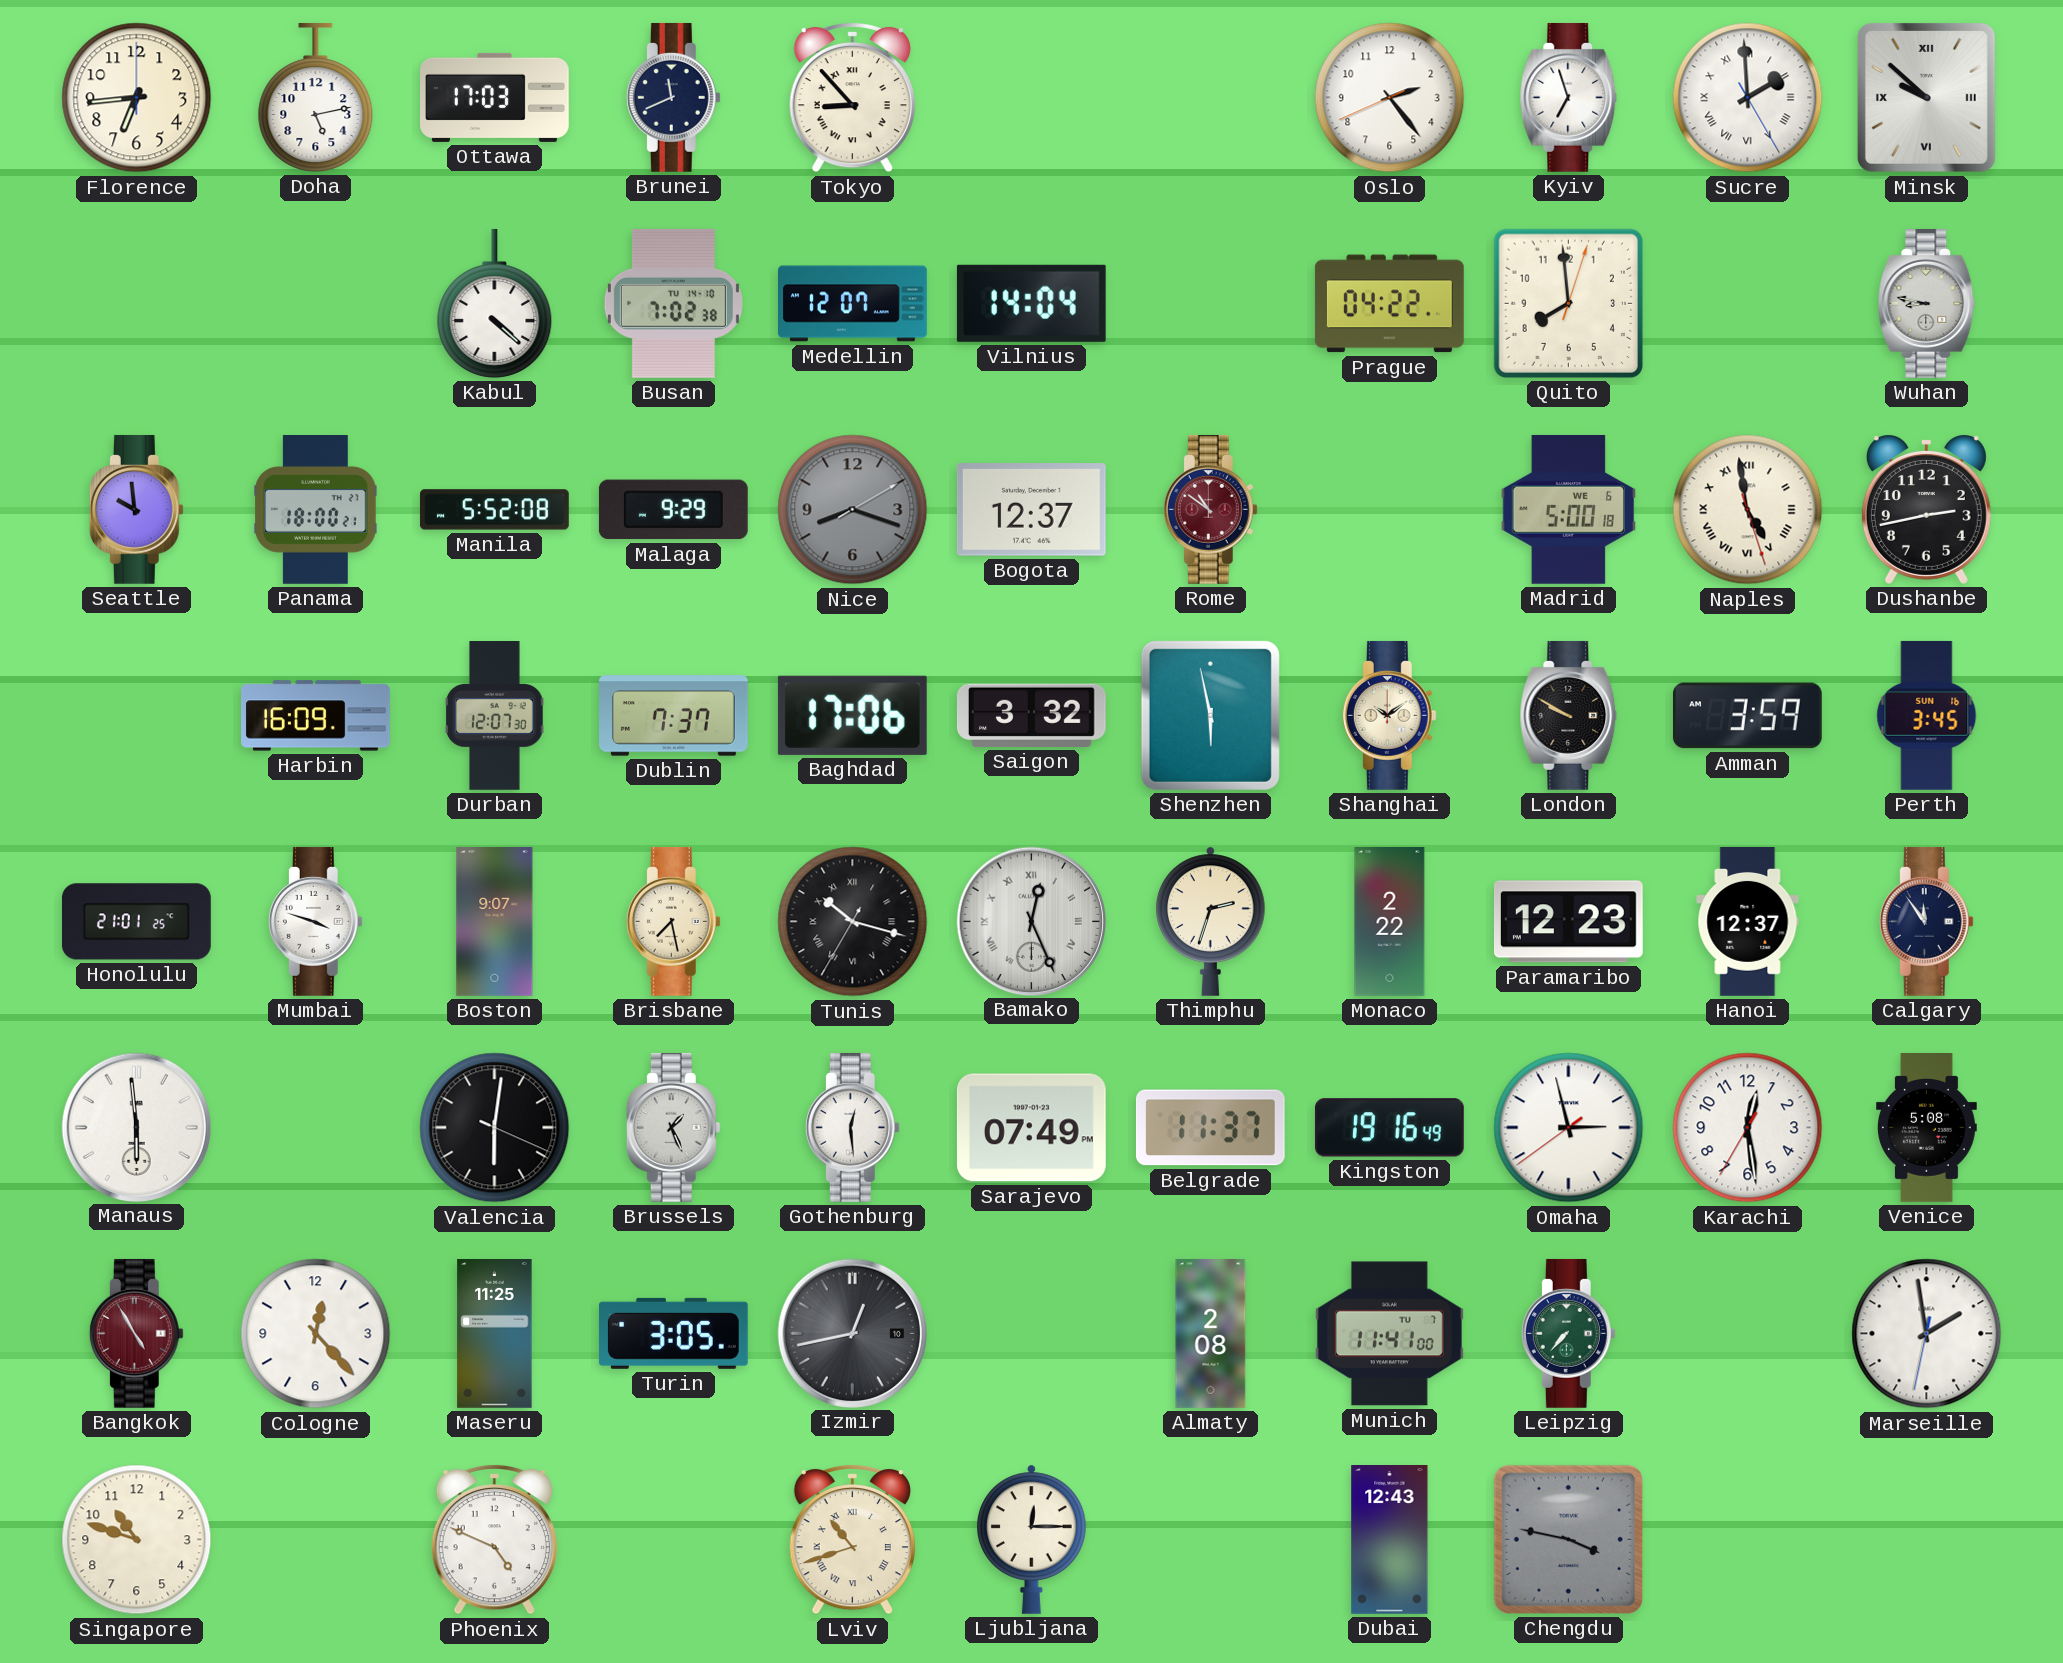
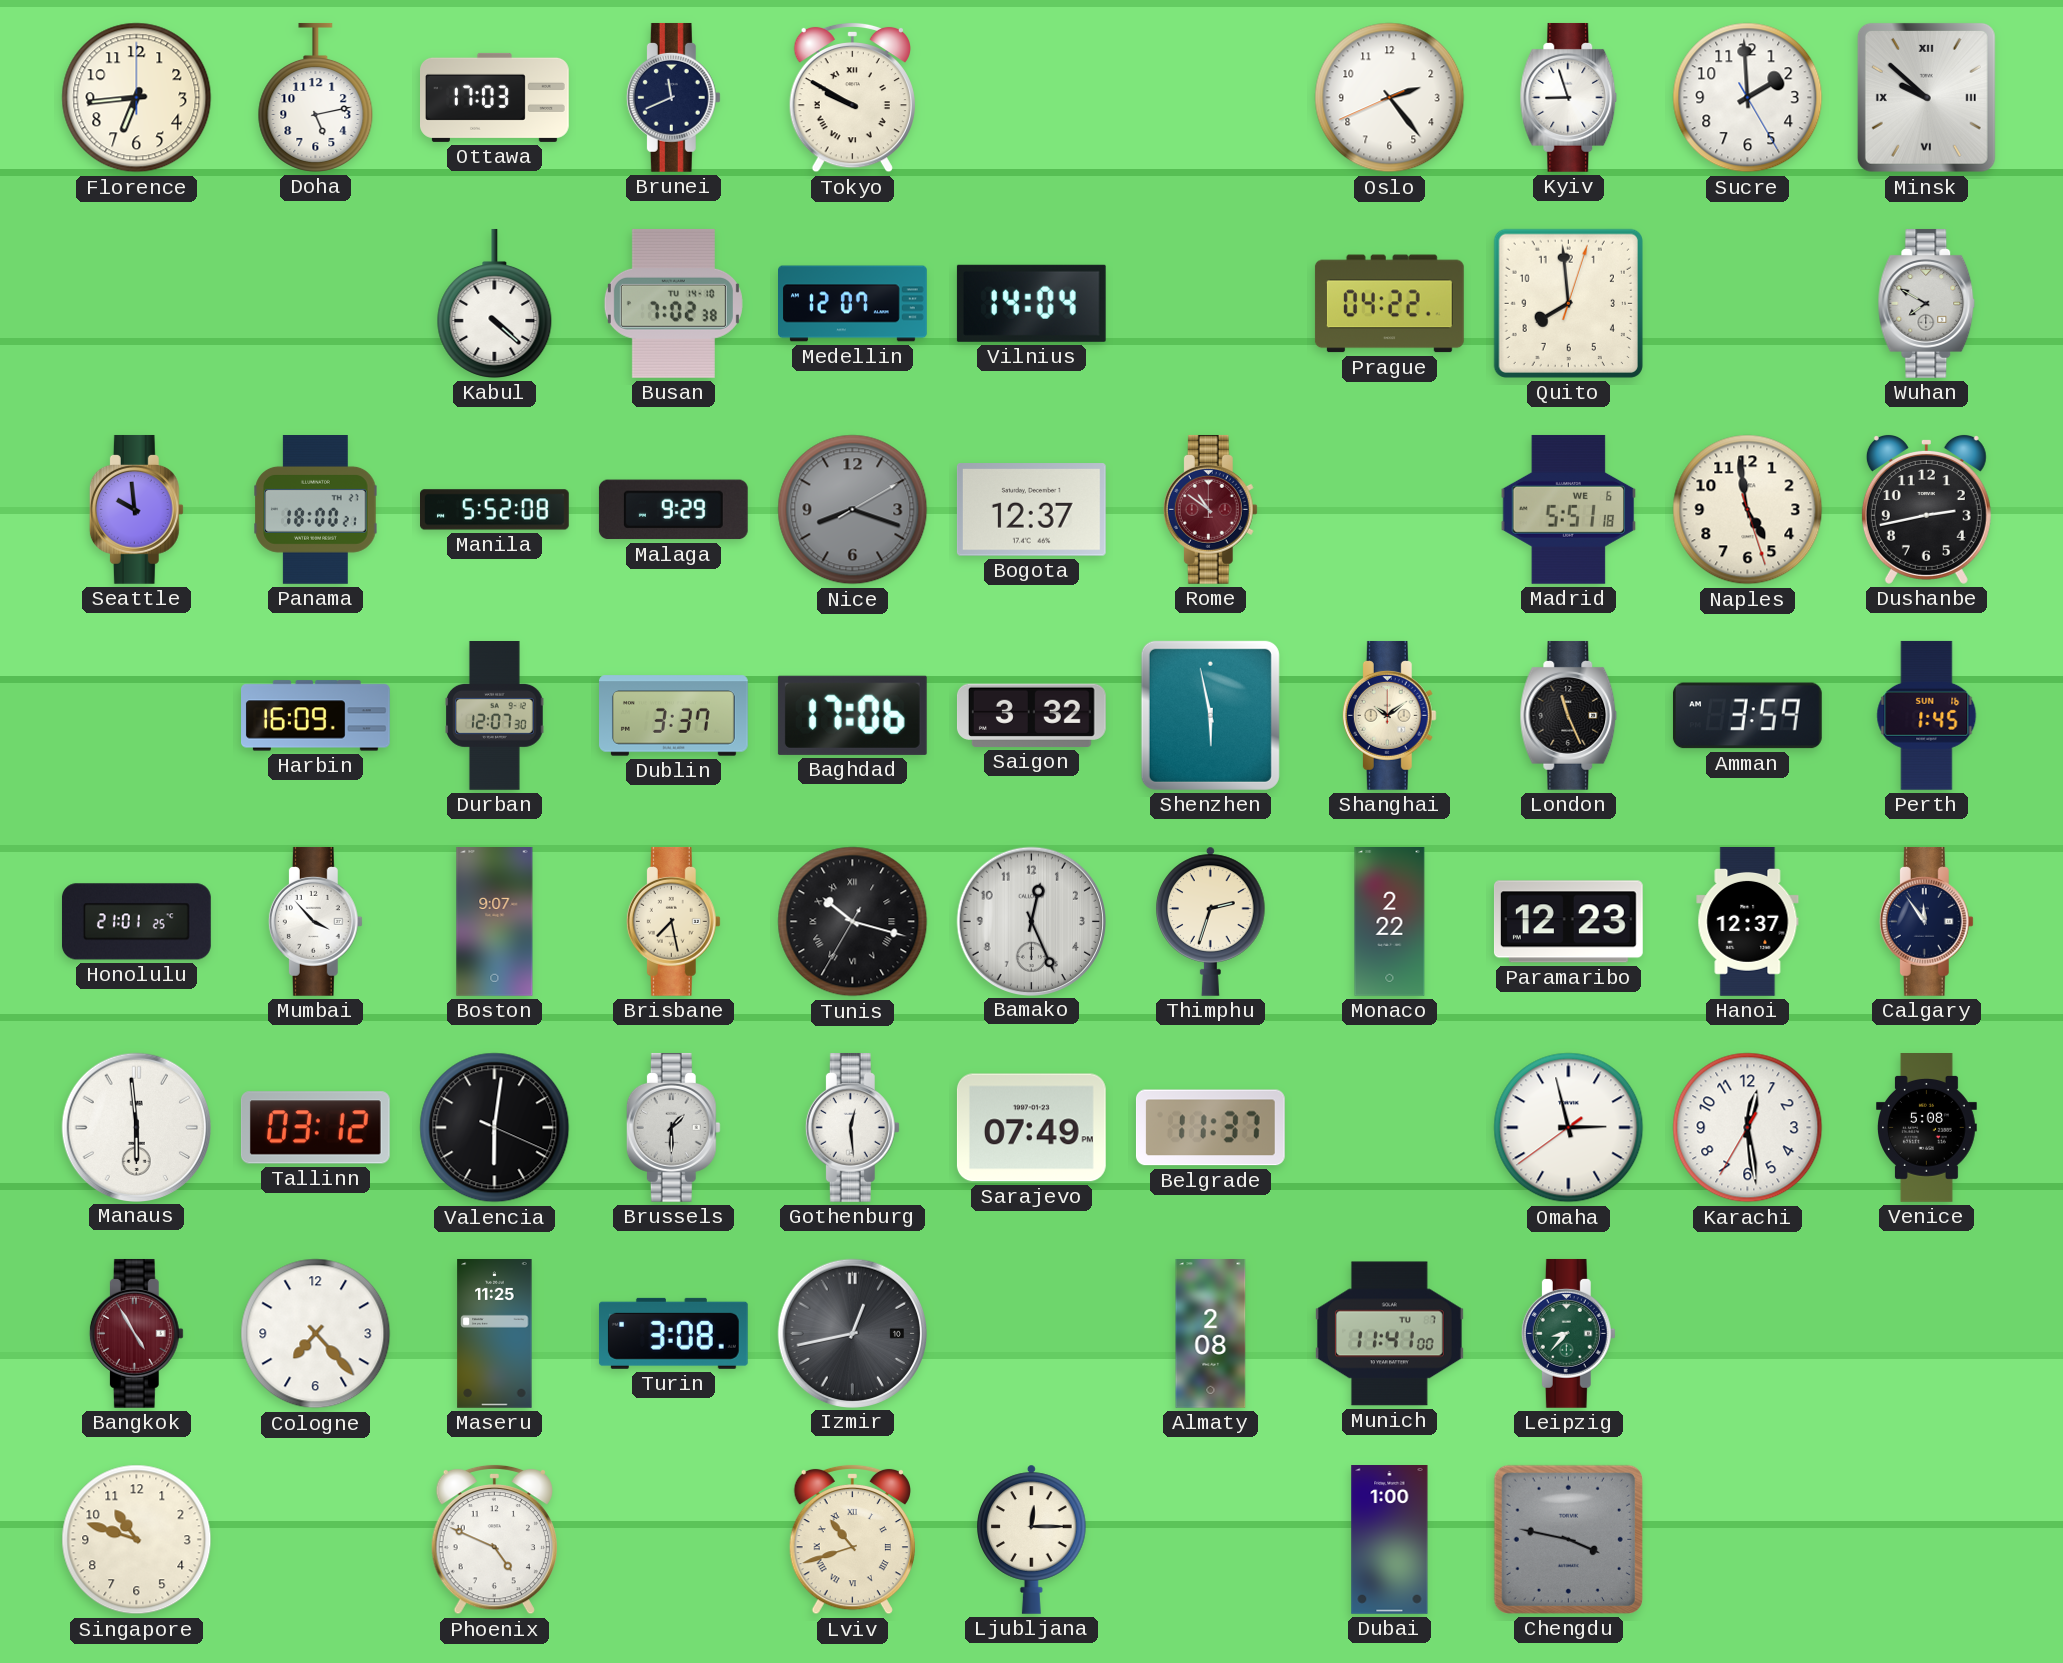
Tokyo: 8:53 -> 9:50 (852, 97)
Kyiv: 6:57 -> 8:57 (1569, 97)
Sucre numerals: Roman -> Arabic (1748, 98)
Wuhan: 8:47 -> 7:50 (1927, 303)
Madrid: 5:00 -> 5:51 (1569, 509)
Naples numerals: Roman -> Arabic (1748, 510)
Dublin: 7:37 -> 3:37 (674, 716)
London: 9:50 -> 11:26 (1569, 715)
Perth: 3:45 -> 1:45 (1927, 715)
Mumbai: 3:48 -> 3:53 (315, 921)
Bamako numerals: Roman -> Arabic (1031, 921)
Tallinn: none -> 03:12 (315, 1128)
Brussels: 1:26 -> 1:30 (673, 1127)
Kingston: 19:16 -> none (1389, 1128)
Cologne: 12:23 -> 7:23 (316, 1334)
Turin: 3:05 -> 3:08 (673, 1333)
Leipzig: 7:37 -> 8:37 (1568, 1333)
Marseille: 1:58 -> none (1927, 1334)
Dubai: 12:43 -> 1:00 (1390, 1540)
